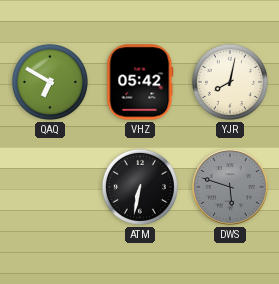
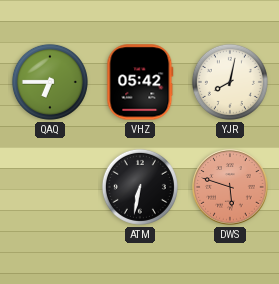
QAQ: 6:50 -> 6:45 (50, 82)
DWS dial: grey -> salmon (230, 187)
